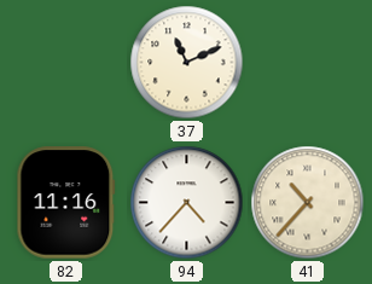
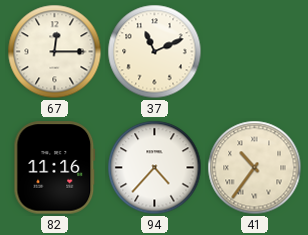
67: none -> 12:15 (55, 52)
41: 10:37 -> 10:36 (255, 168)
